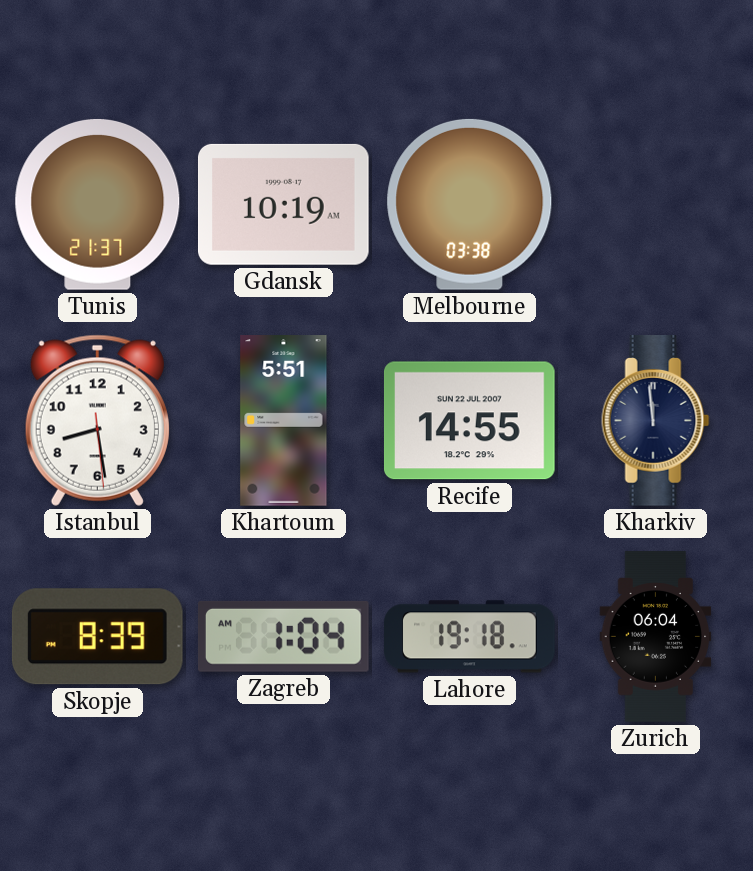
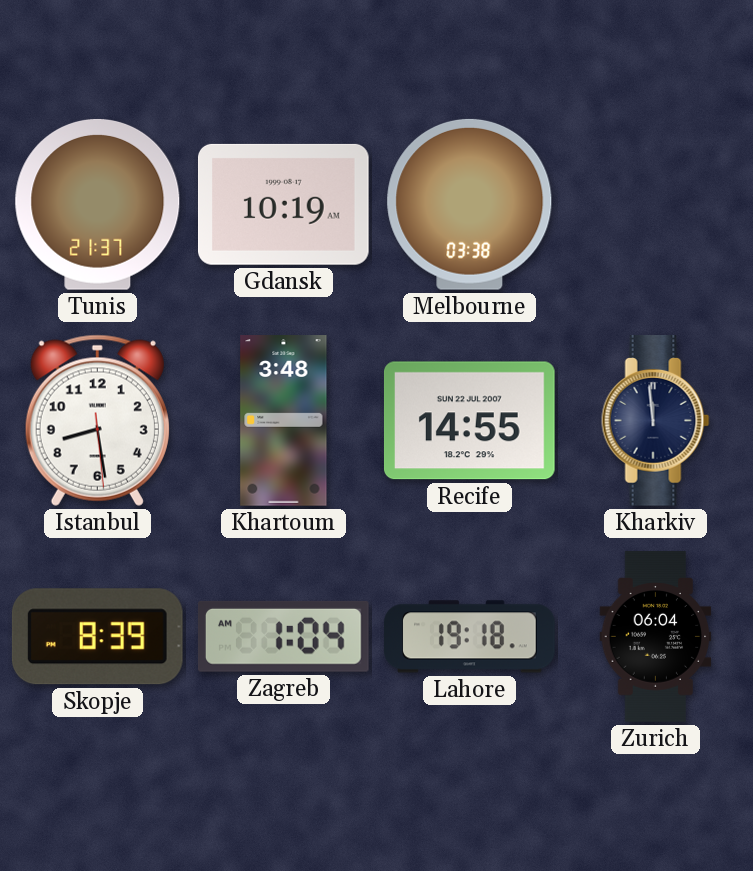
Khartoum: 5:51 -> 3:48 (284, 421)
